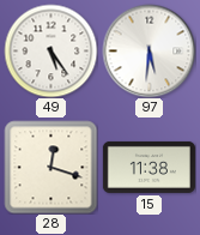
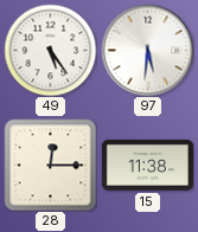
28: 12:18 -> 12:15 (50, 165)
